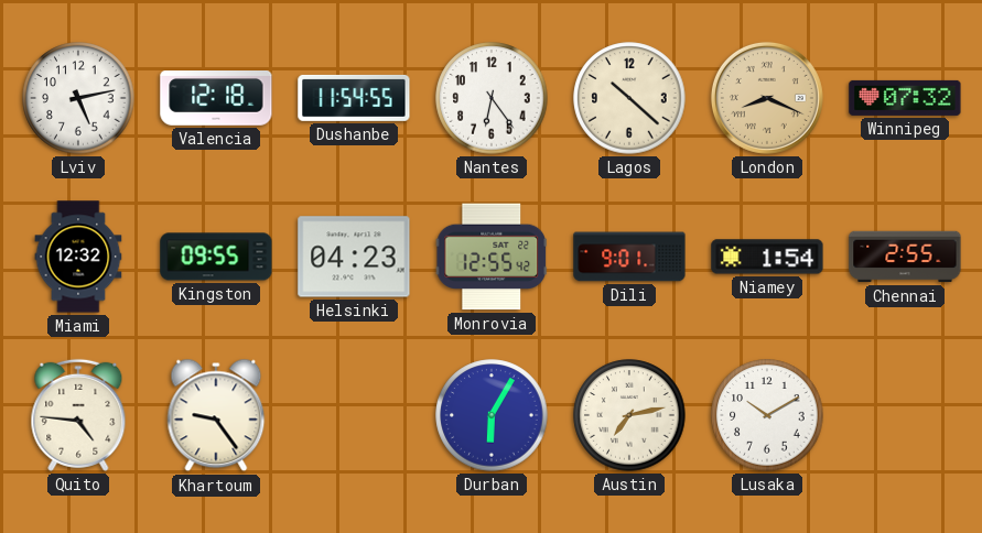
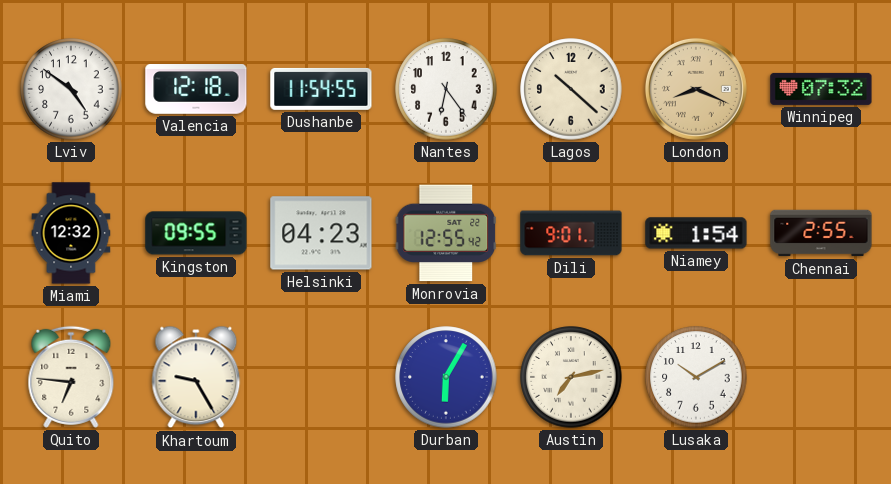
Lviv: 5:13 -> 4:51 (71, 89)
Quito: 4:46 -> 6:46 (71, 377)
Khartoum: 9:24 -> 9:25 (196, 377)
